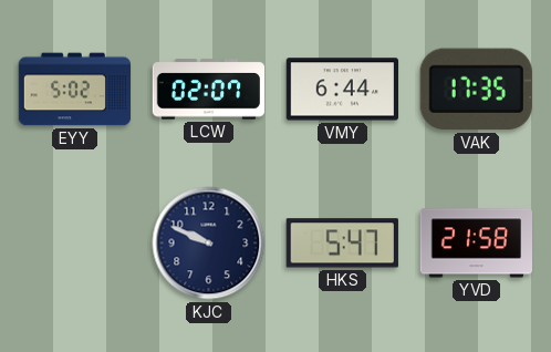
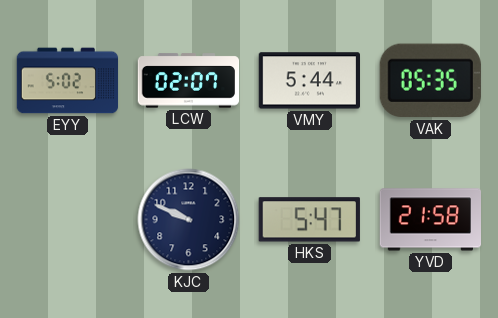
VMY: 6:44 -> 5:44 (309, 81)
VAK: 17:35 -> 05:35 (430, 81)
